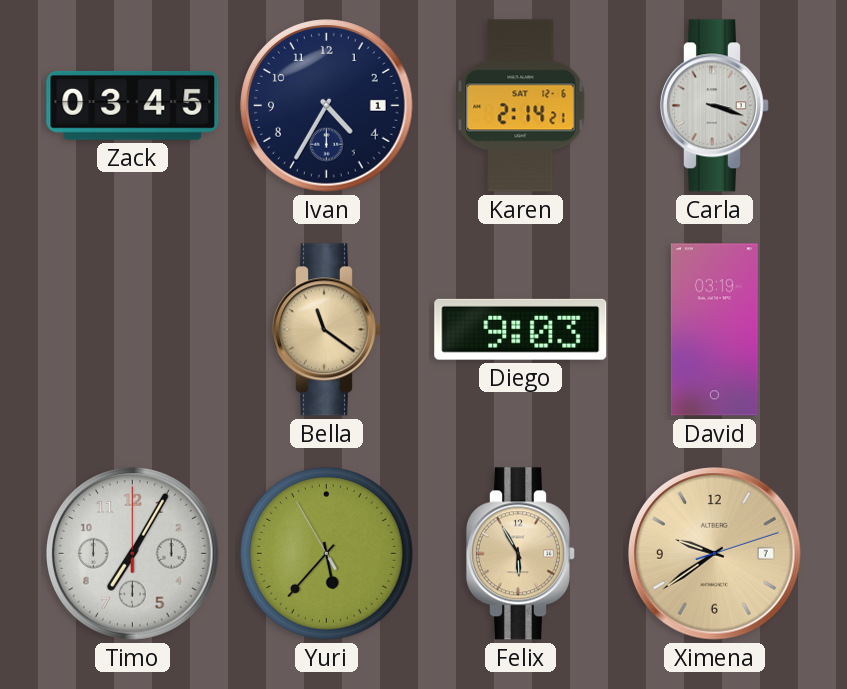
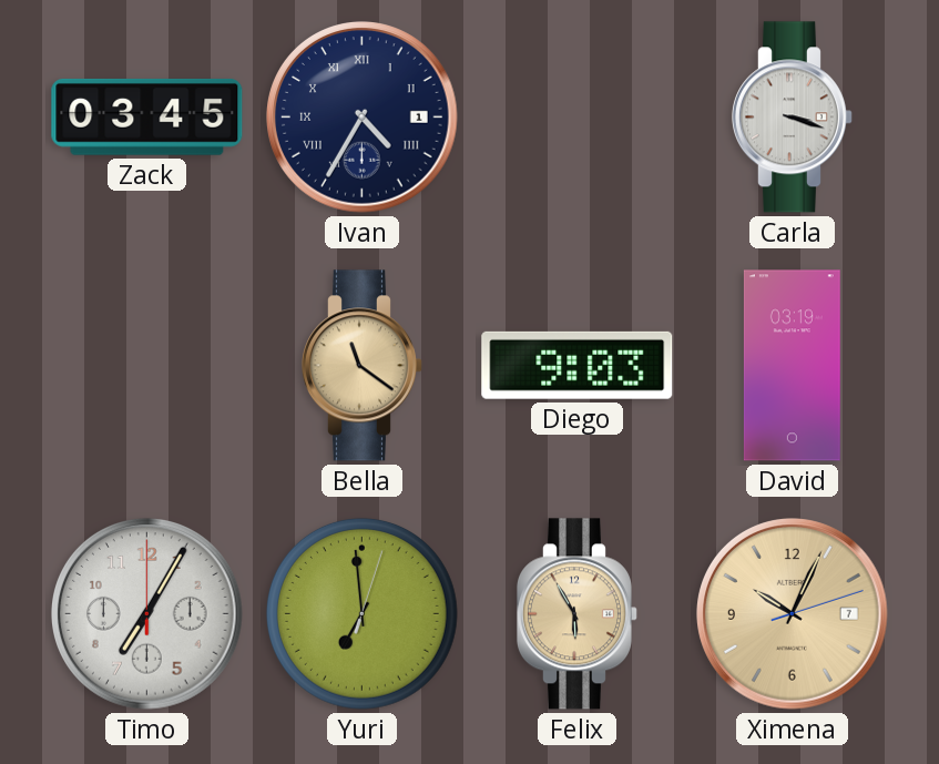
Ivan numerals: Arabic -> Roman (363, 118)
Karen: 2:14 -> none (521, 106)
Yuri: 5:36 -> 6:59 (361, 613)
Ximena: 9:39 -> 10:04 (793, 614)
